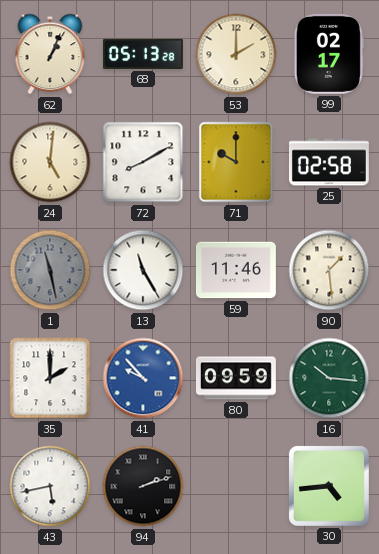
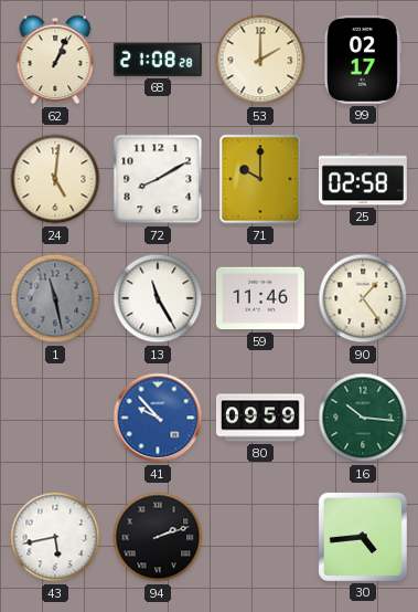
68: 05:13 -> 21:08 (158, 60)
90: 1:29 -> 1:24 (363, 298)
35: 2:00 -> none (50, 378)
